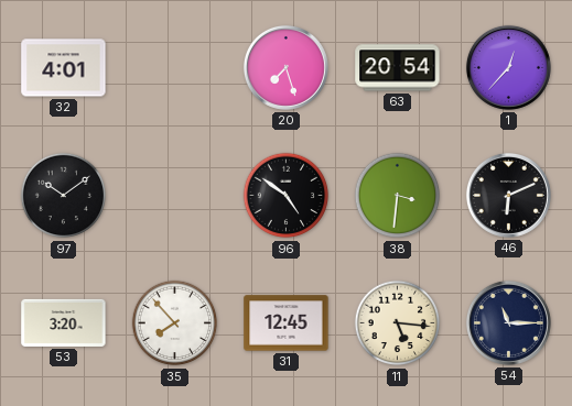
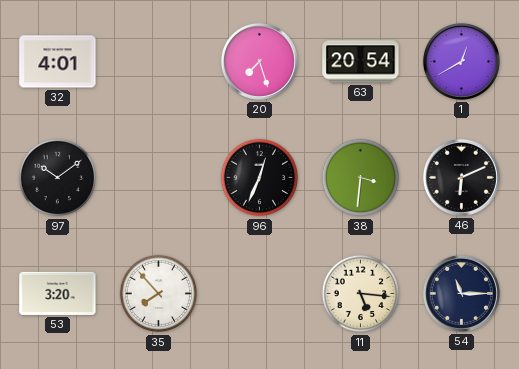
1: 12:37 -> 12:40 (461, 61)
96: 4:51 -> 12:34 (260, 178)
31: 12:45 -> none (287, 323)
